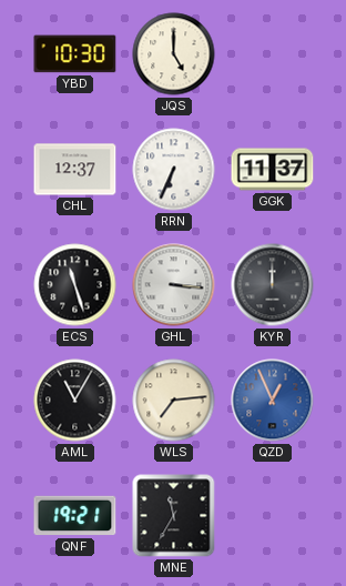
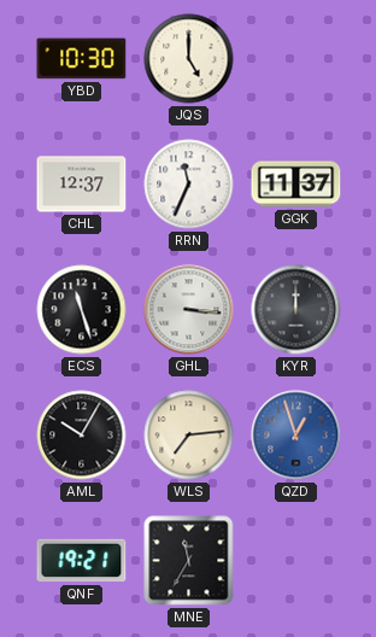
RRN: 6:34 -> 11:34 (189, 185)
AML: 11:05 -> 10:05 (82, 436)
QZD: 12:56 -> 12:57 (296, 436)
